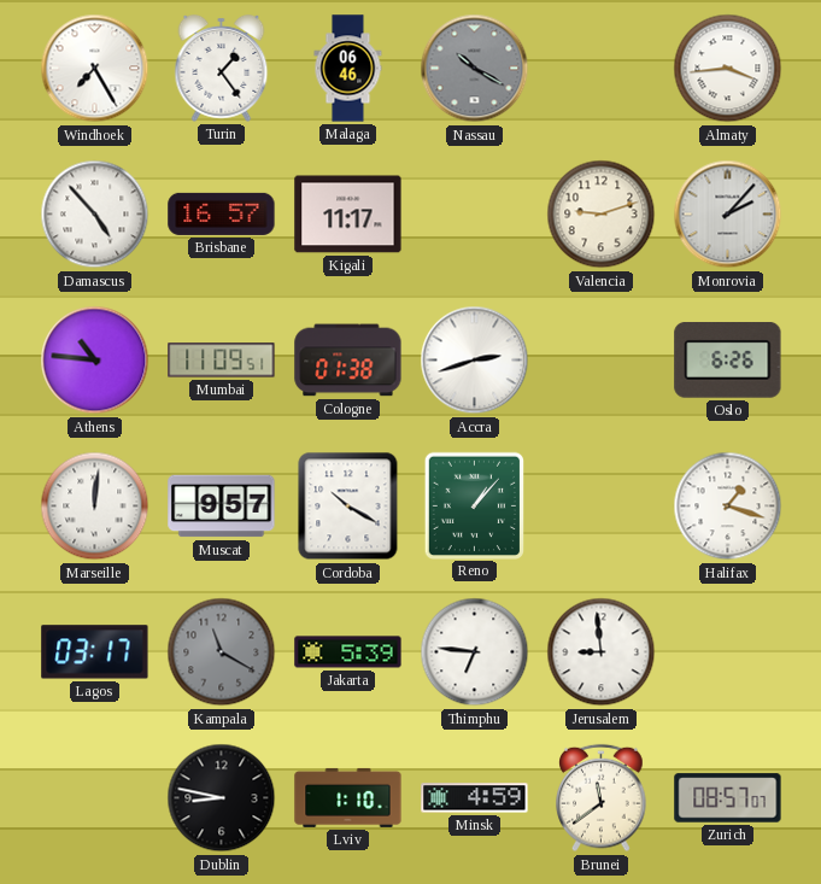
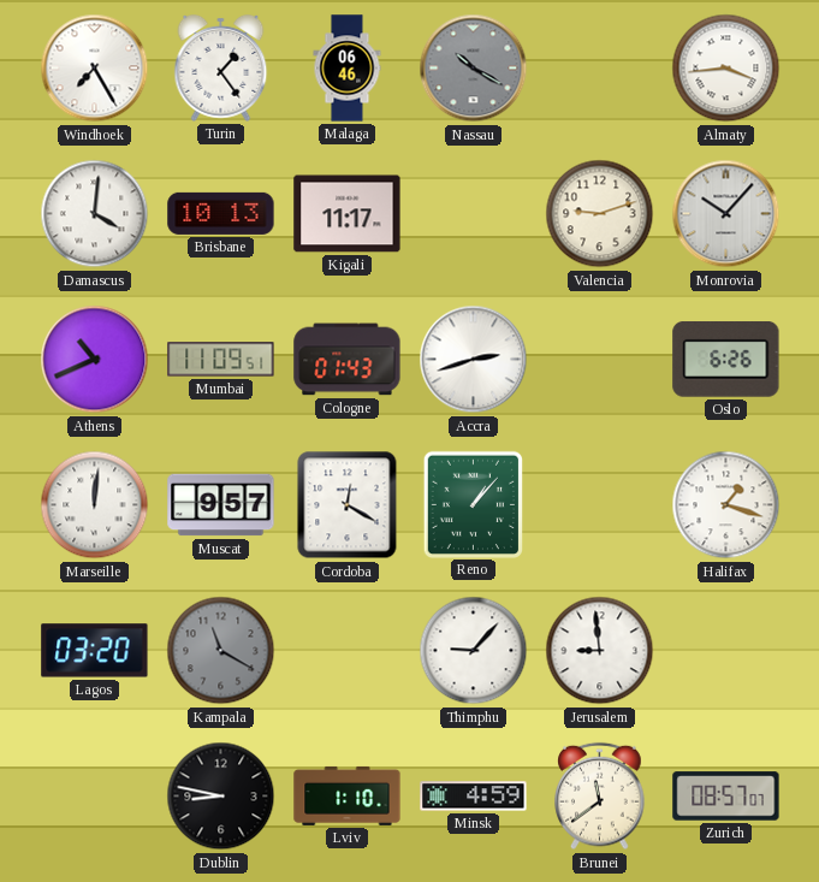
Damascus: 4:53 -> 4:01 (95, 214)
Brisbane: 16:57 -> 10:13 (221, 213)
Monrovia: 2:07 -> 10:07 (726, 214)
Athens: 10:46 -> 10:41 (95, 360)
Cologne: 01:38 -> 01:43 (348, 360)
Cordoba: 10:20 -> 12:20 (348, 505)
Lagos: 03:17 -> 03:20 (95, 651)
Jakarta: 5:39 -> none (348, 652)
Thimphu: 6:46 -> 9:07 (474, 651)
